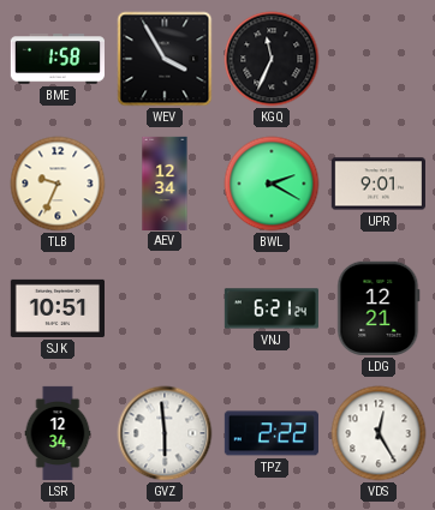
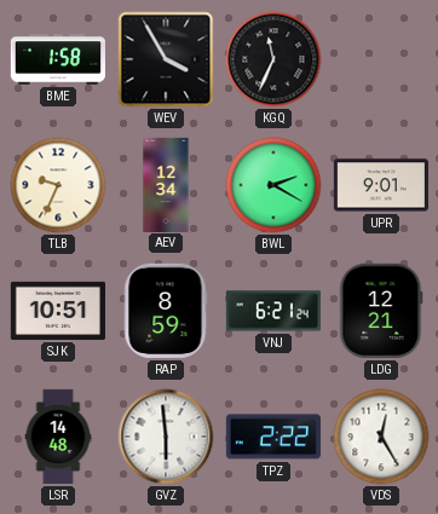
RAP: none -> 8:59 (166, 311)
LSR: 12:34 -> 14:48 (58, 437)
